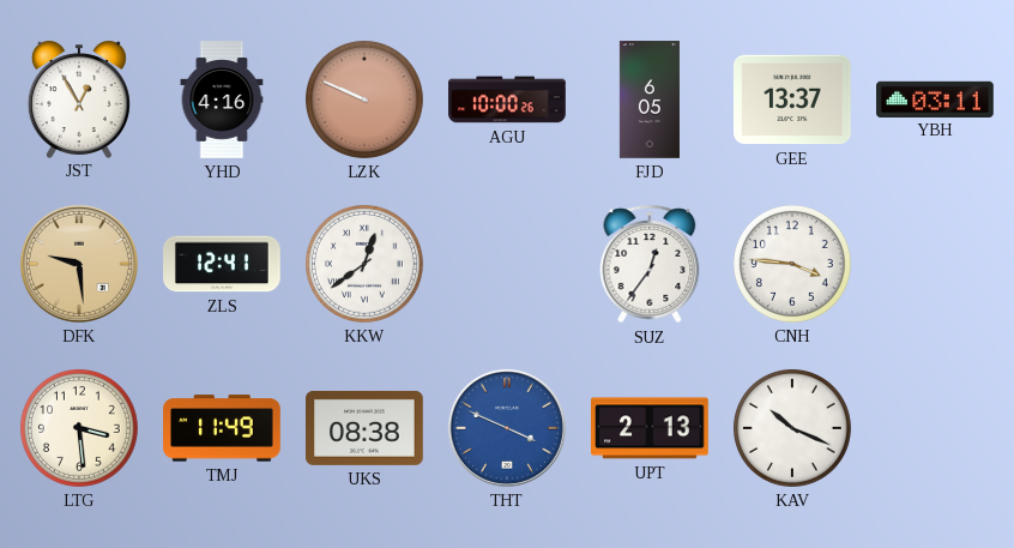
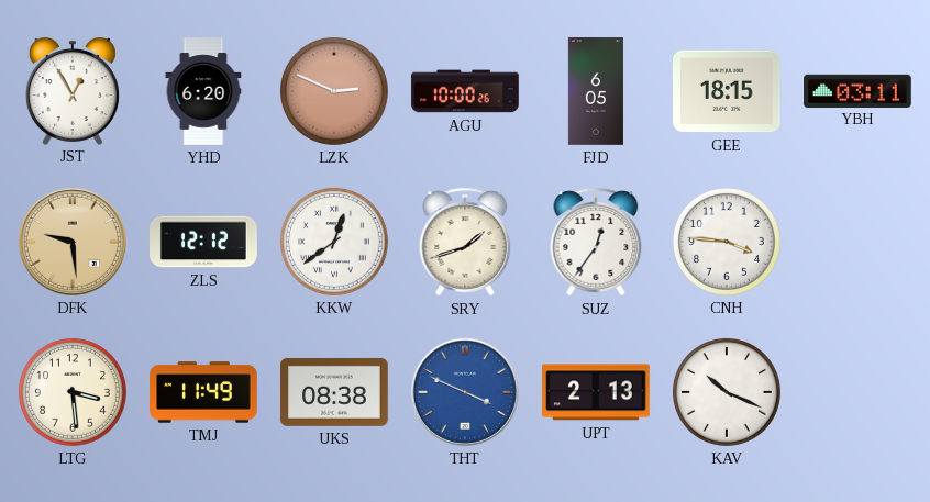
YHD: 4:16 -> 6:20 (203, 91)
LZK: 9:49 -> 2:49 (334, 91)
GEE: 13:37 -> 18:15 (728, 91)
ZLS: 12:41 -> 12:12 (204, 242)
SRY: none -> 1:42 (465, 242)
